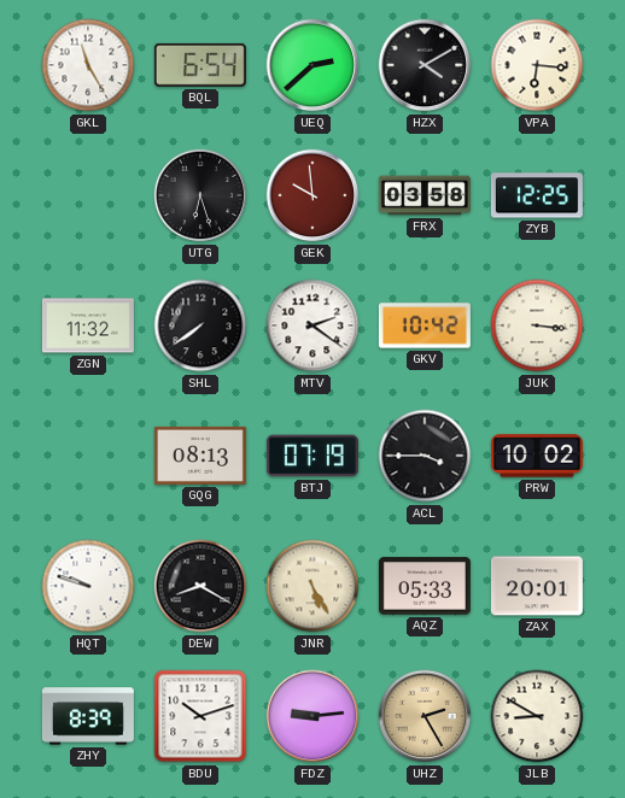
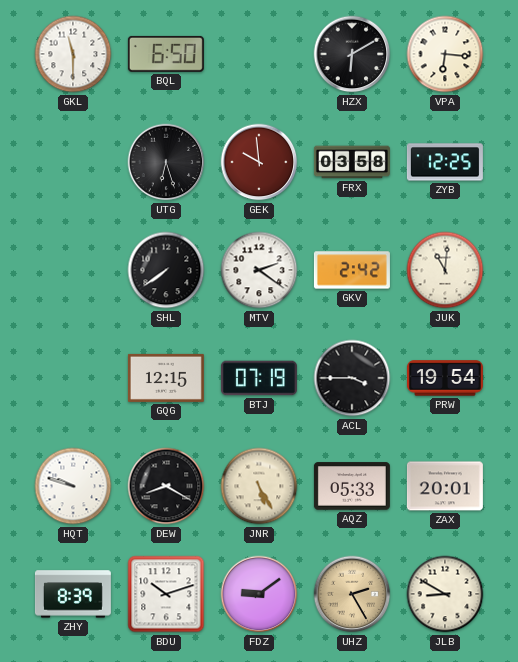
GKL: 11:25 -> 11:30 (73, 54)
BQL: 6:54 -> 6:50 (166, 54)
UEQ: 2:38 -> none (312, 65)
HZX: 4:10 -> 6:10 (352, 54)
ZGN: 11:32 -> none (88, 325)
GKV: 10:42 -> 2:42 (352, 270)
JUK: 3:16 -> 11:01 (445, 270)
GQG: 08:13 -> 12:15 (166, 378)
PRW: 10:02 -> 19:54 (445, 378)
FDZ: 9:14 -> 9:09 (259, 594)
